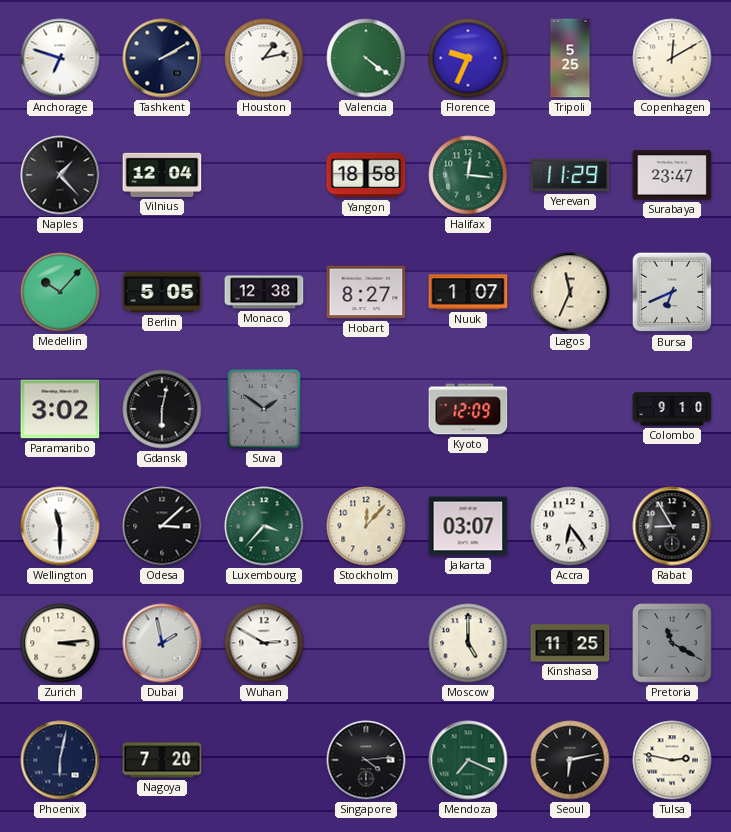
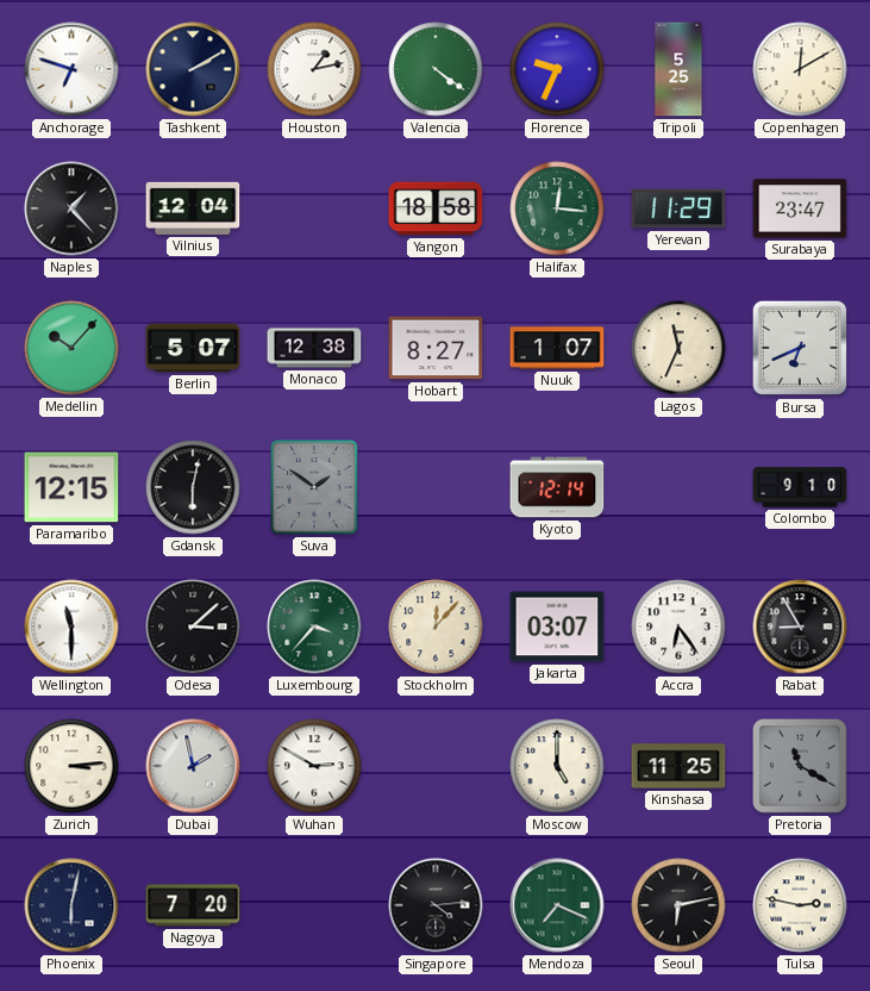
Berlin: 5:05 -> 5:07 (193, 348)
Paramaribo: 3:02 -> 12:15 (71, 487)
Kyoto: 12:09 -> 12:14 (557, 487)
